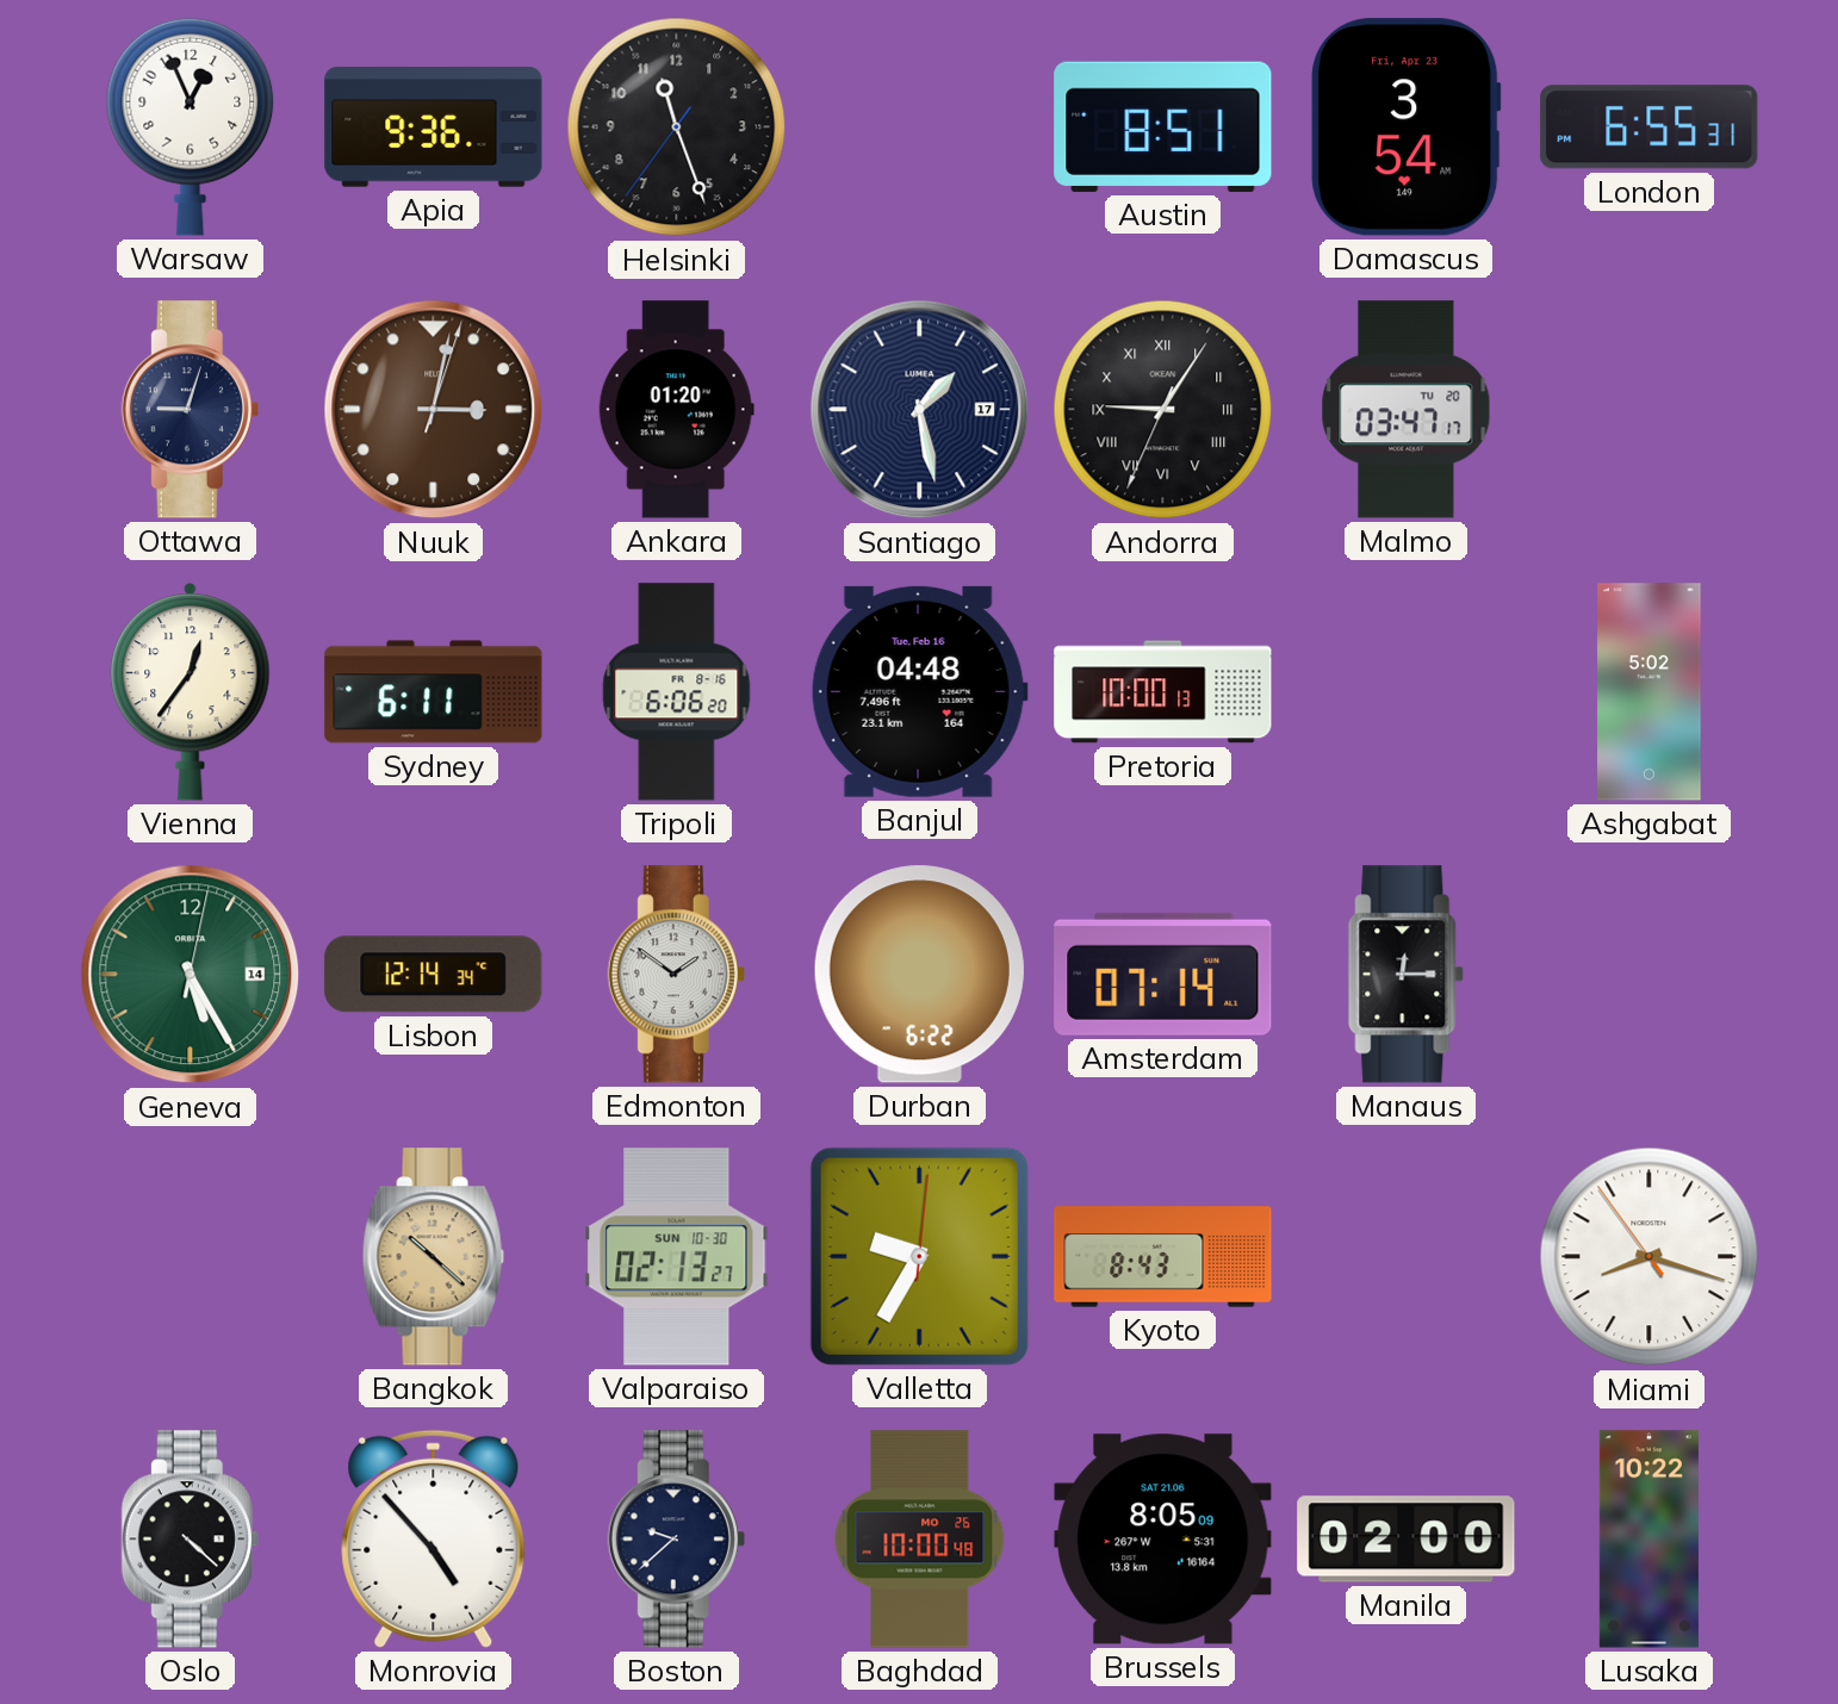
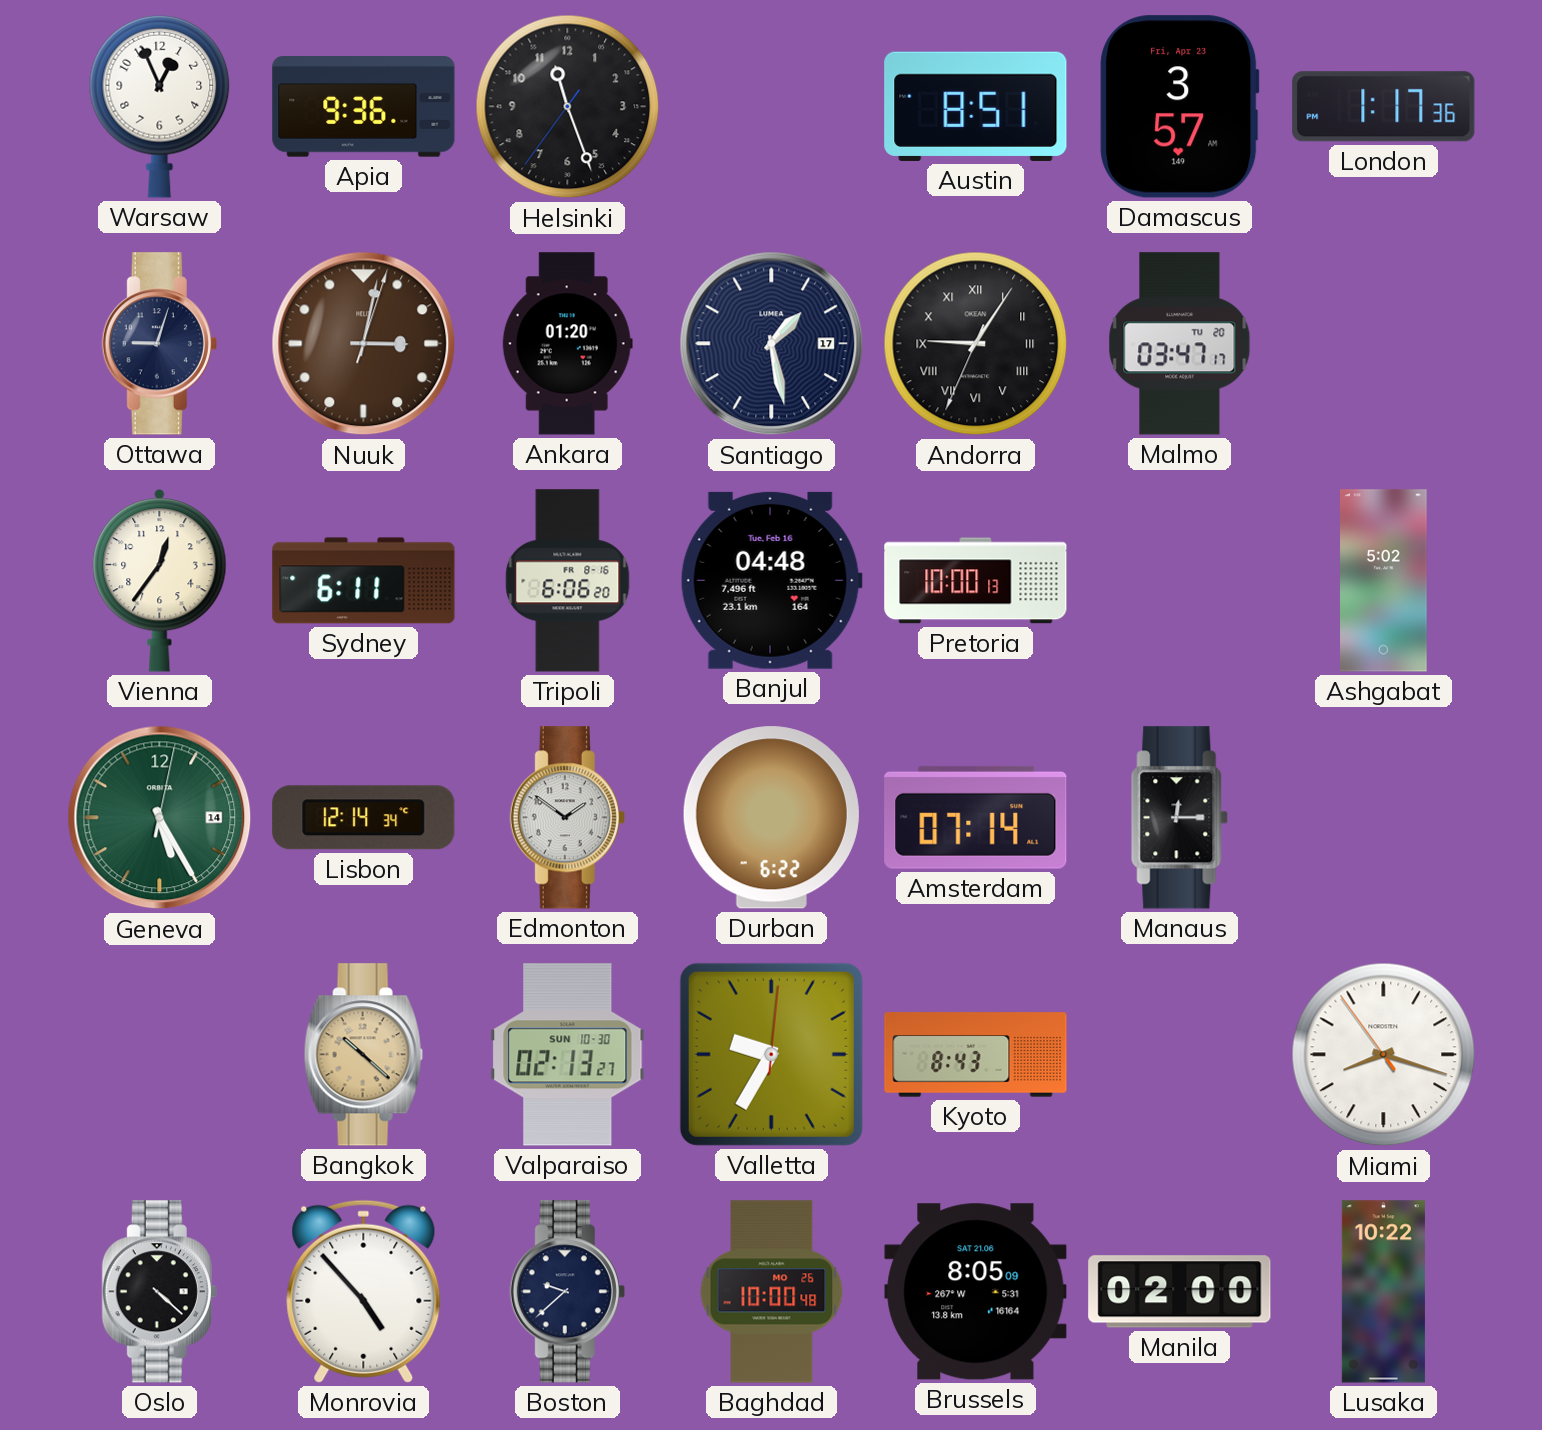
Damascus: 3:54 -> 3:57 (1180, 107)
London: 6:55 -> 1:17 (1384, 107)
